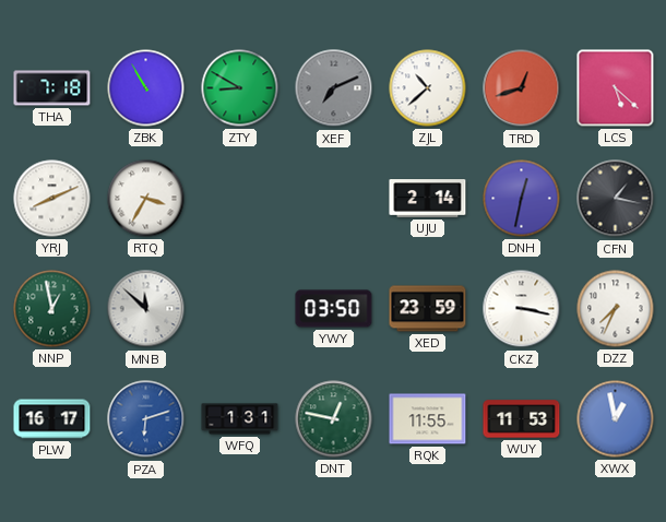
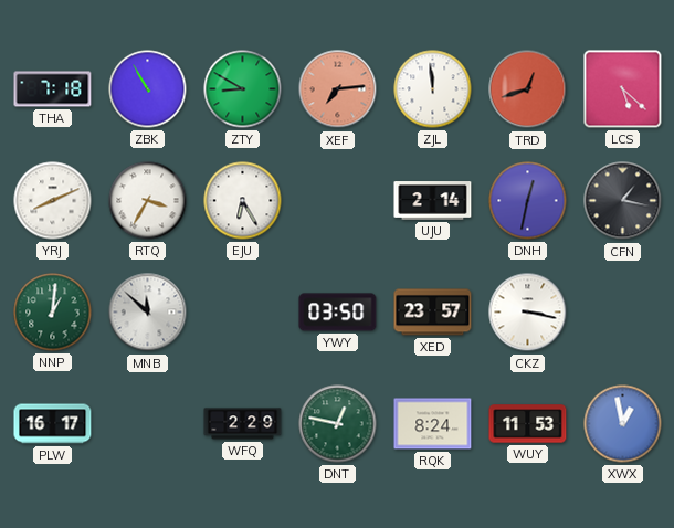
XEF: 7:11 -> 7:14 (338, 89)
XEF dial: grey -> salmon (338, 89)
ZJL: 10:38 -> 11:59 (433, 89)
EJU: none -> 6:25 (243, 201)
NNP: 12:58 -> 1:01 (53, 313)
XED: 23:59 -> 23:57 (433, 313)
DZZ: 7:34 -> none (616, 309)
PZA: 6:12 -> none (146, 419)
WFQ: 1:31 -> 2:29 (243, 424)
RQK: 11:55 -> 8:24 (433, 424)
